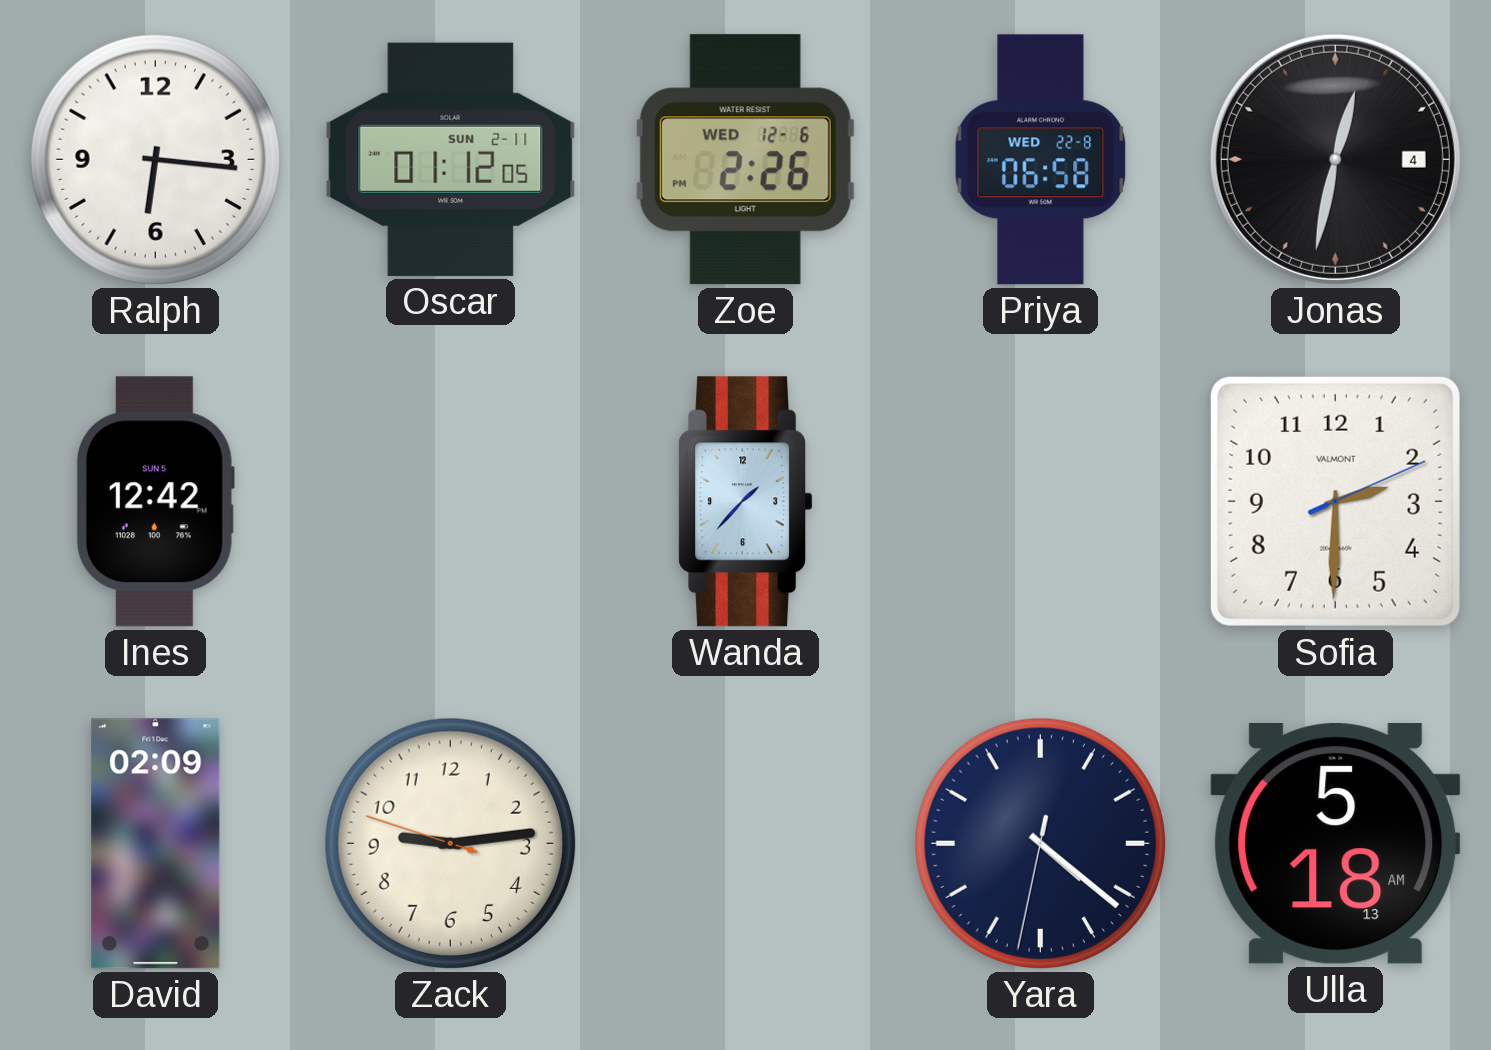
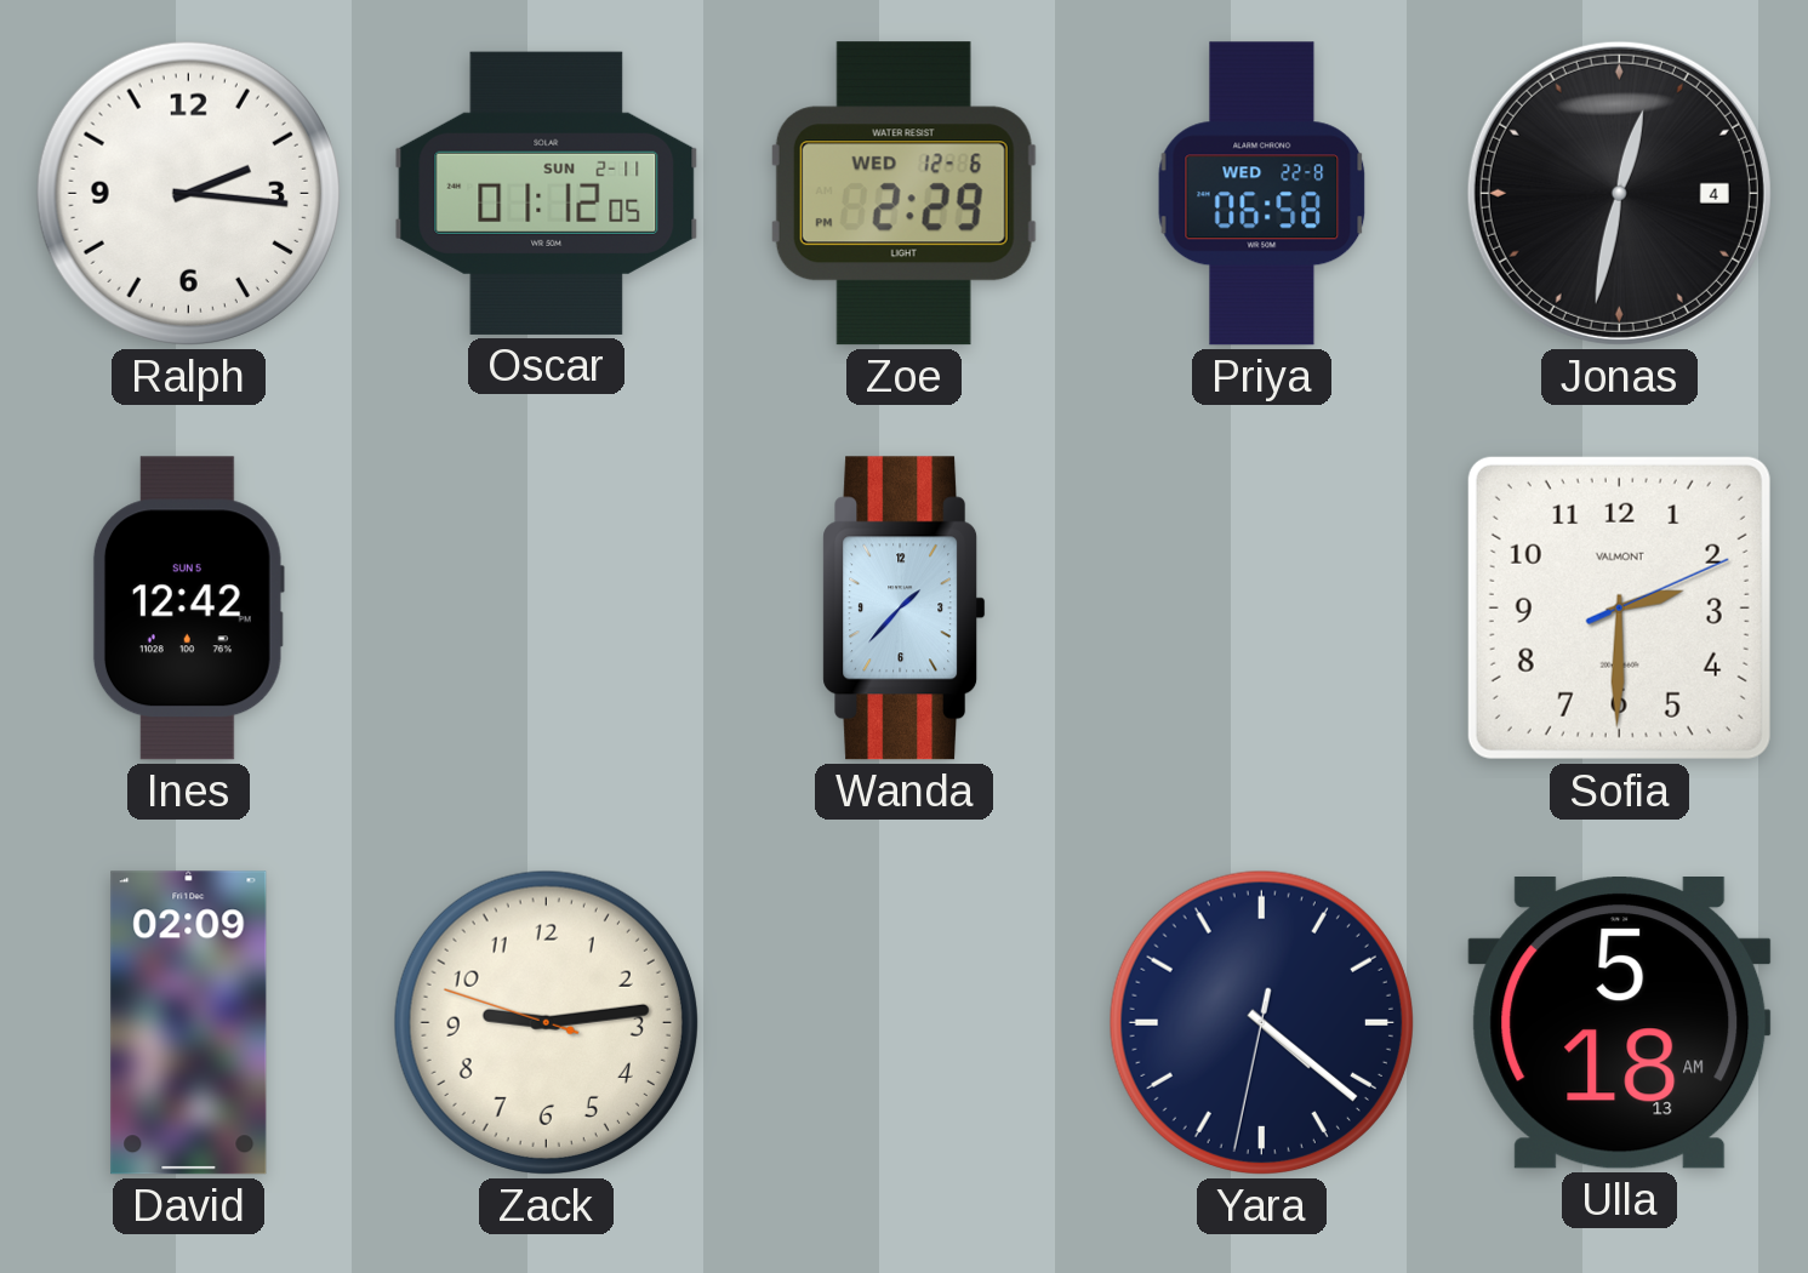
Ralph: 6:16 -> 2:16 (188, 193)
Zoe: 2:26 -> 2:29 (903, 194)
